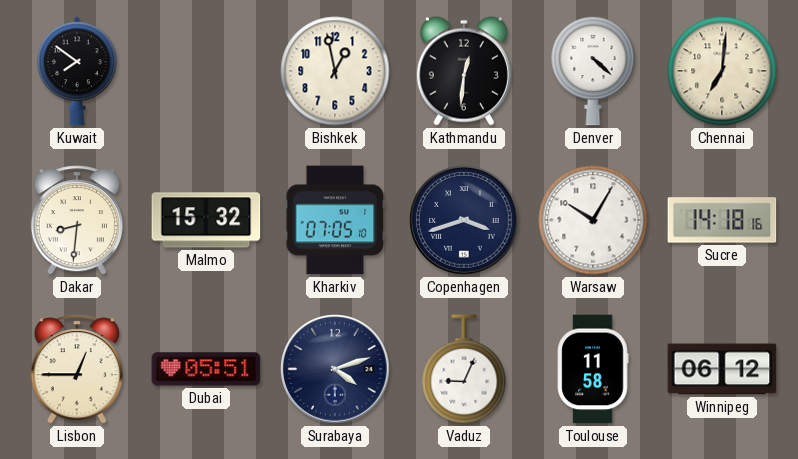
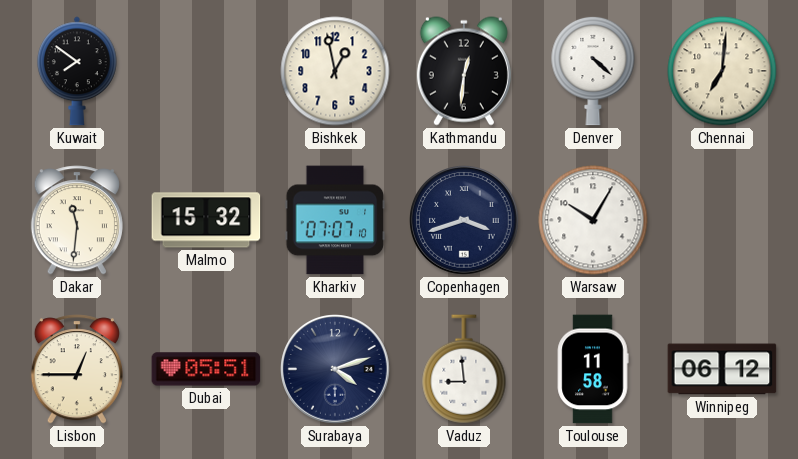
Dakar: 8:31 -> 11:31 (77, 220)
Kharkiv: 07:05 -> 07:07 (335, 220)
Sucre: 14:18 -> none (722, 220)
Vaduz: 9:04 -> 8:59 (464, 369)
